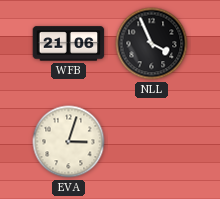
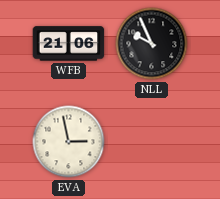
NLL: 3:56 -> 9:56 (152, 44)
EVA: 3:03 -> 2:58 (69, 142)
